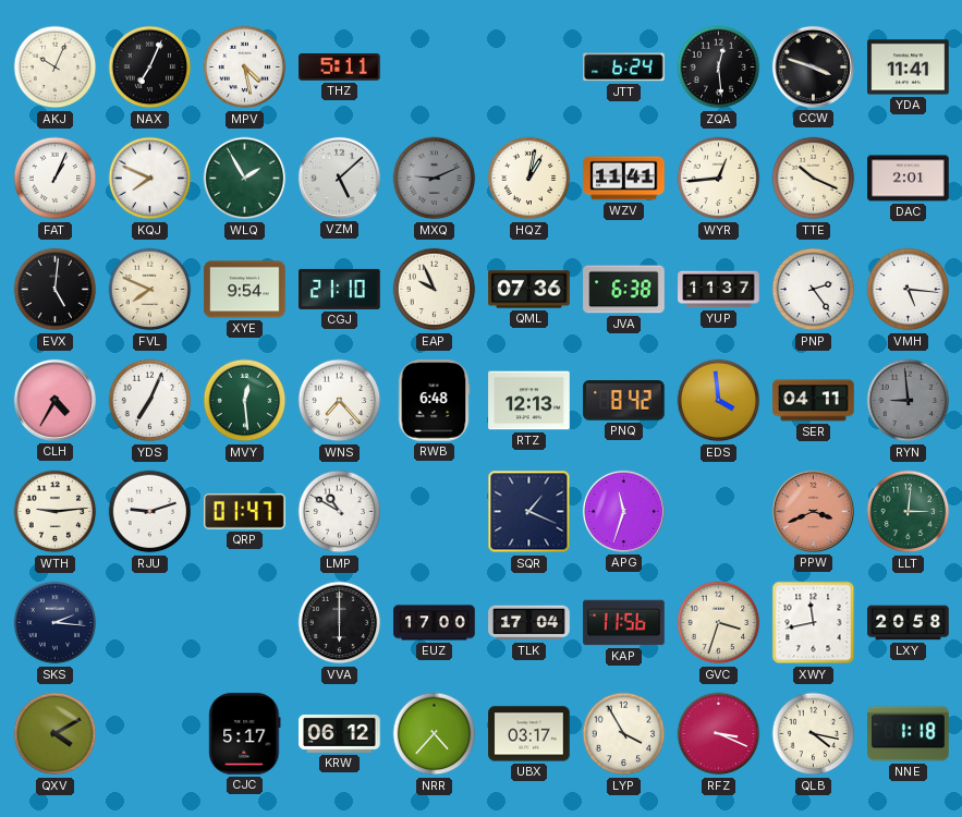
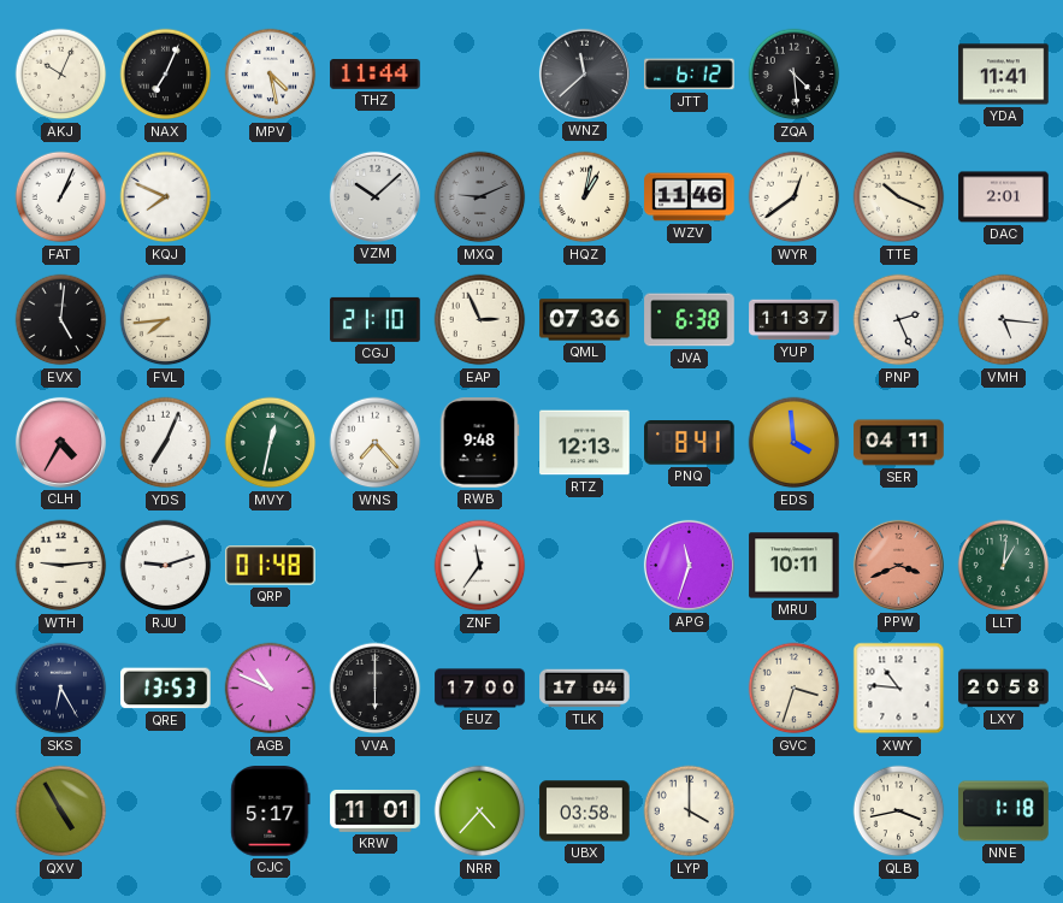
THZ: 5:11 -> 11:44 (376, 75)
WNZ: none -> 11:38 (584, 73)
JTT: 6:24 -> 6:12 (690, 75)
ZQA: 12:29 -> 4:29 (795, 75)
CCW: 3:48 -> none (813, 66)
WLQ: 1:55 -> none (245, 179)
VZM: 5:08 -> 10:08 (374, 196)
WZV: 11:41 -> 11:46 (690, 197)
WYR: 12:44 -> 12:39 (795, 197)
FVL: 7:49 -> 7:44 (166, 320)
XYE: 9:54 -> none (245, 290)
EAP: 9:56 -> 2:56 (480, 320)
PNP: 2:24 -> 2:26 (899, 320)
MVY: 12:29 -> 12:32 (271, 443)
RWB: 6:48 -> 9:48 (479, 443)
PNQ: 8:42 -> 8:41 (690, 443)
RYN: 8:59 -> none (909, 401)
QRP: 01:47 -> 01:48 (271, 566)
LMP: 10:50 -> none (340, 512)
ZNF: none -> 11:36 (480, 566)
SQR: 1:19 -> none (529, 512)
MRU: none -> 10:11 (795, 566)
LLT: 3:01 -> 1:01 (1004, 566)
SKS: 2:16 -> 6:25 (61, 689)
QRE: none -> 13:53 (166, 689)
AGB: none -> 10:49 (271, 689)
KAP: 11:56 -> none (624, 623)
XWY: 11:43 -> 10:46 (899, 689)
QXV: 4:10 -> 4:55 (61, 811)
KRW: 06:12 -> 11:01 (376, 810)
UBX: 03:17 -> 03:58 (585, 811)
LYP: 3:55 -> 4:00 (690, 811)
RFZ: 3:19 -> none (719, 734)
QLB: 4:17 -> 3:43 (899, 811)
